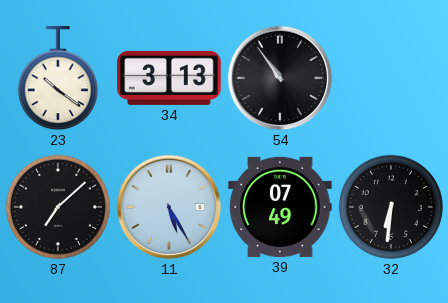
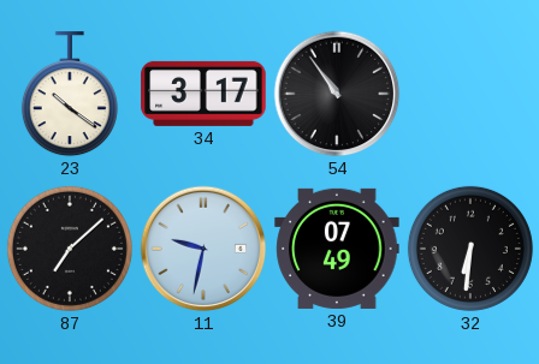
34: 3:13 -> 3:17 (203, 94)
11: 5:25 -> 9:32 (203, 249)
